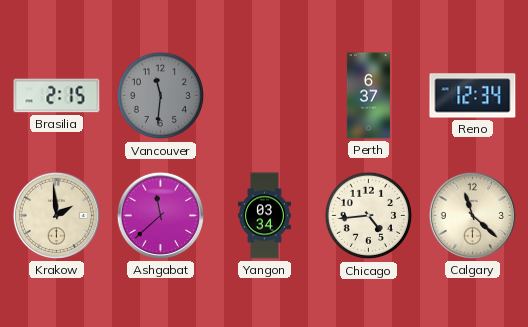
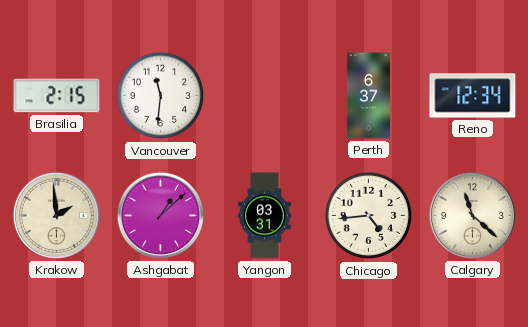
Vancouver dial: grey -> white (161, 96)
Ashgabat: 11:38 -> 1:08 (160, 215)
Yangon: 03:34 -> 03:31 (265, 216)
